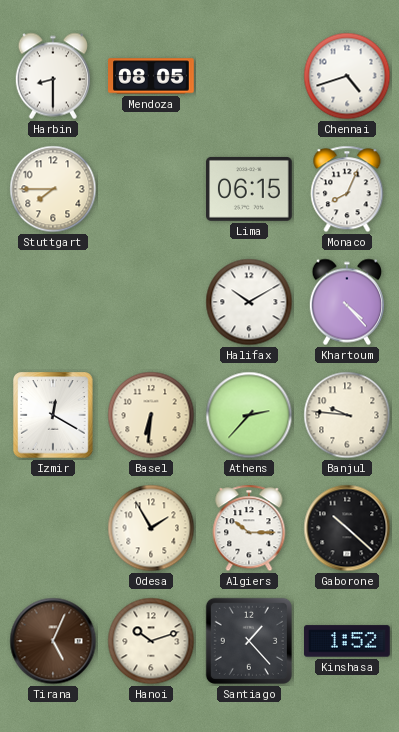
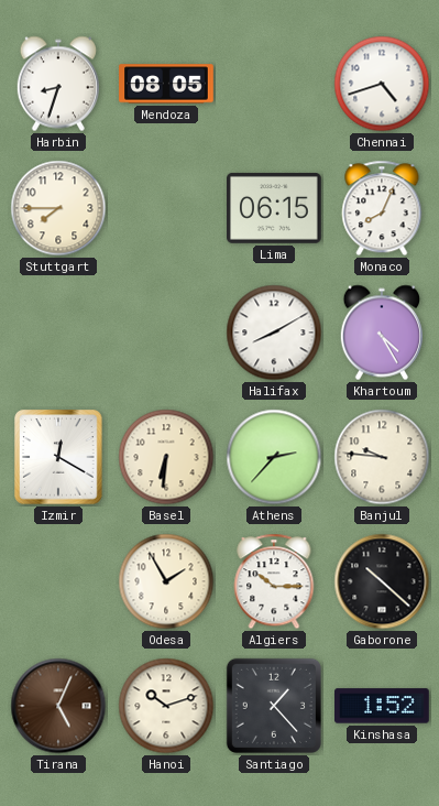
Harbin: 8:30 -> 8:33 (57, 84)
Halifax: 10:10 -> 8:10 (274, 333)
Khartoum: 4:23 -> 4:25 (381, 333)
